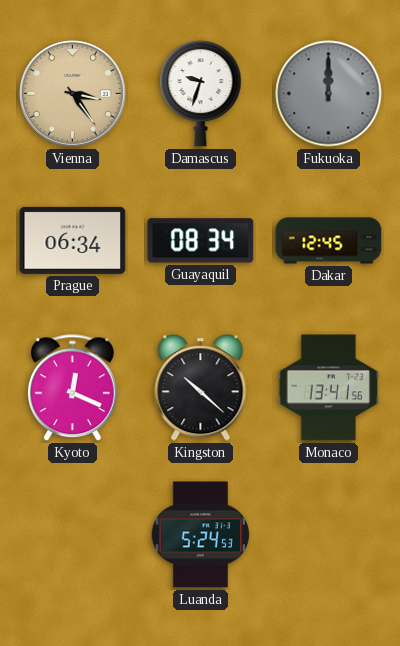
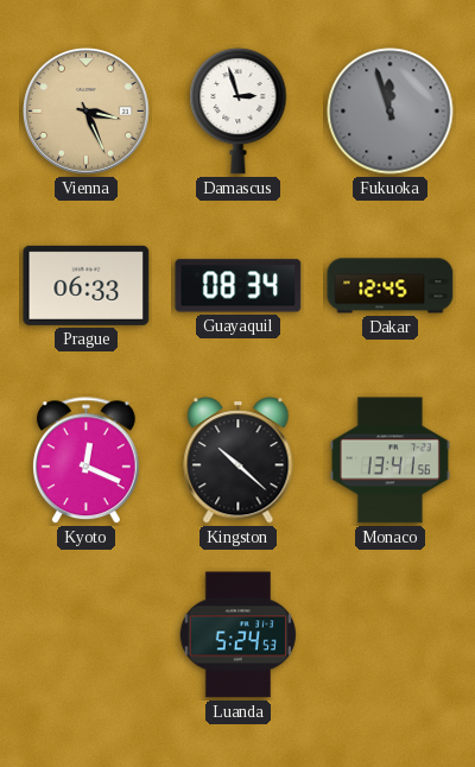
Vienna: 3:24 -> 3:26 (87, 112)
Damascus: 9:33 -> 2:57 (239, 110)
Fukuoka: 12:00 -> 11:57 (391, 112)
Prague: 06:34 -> 06:33 (87, 285)
